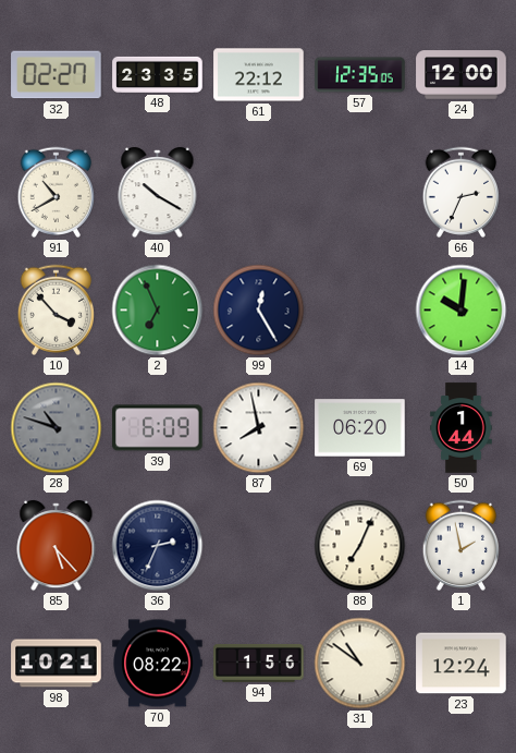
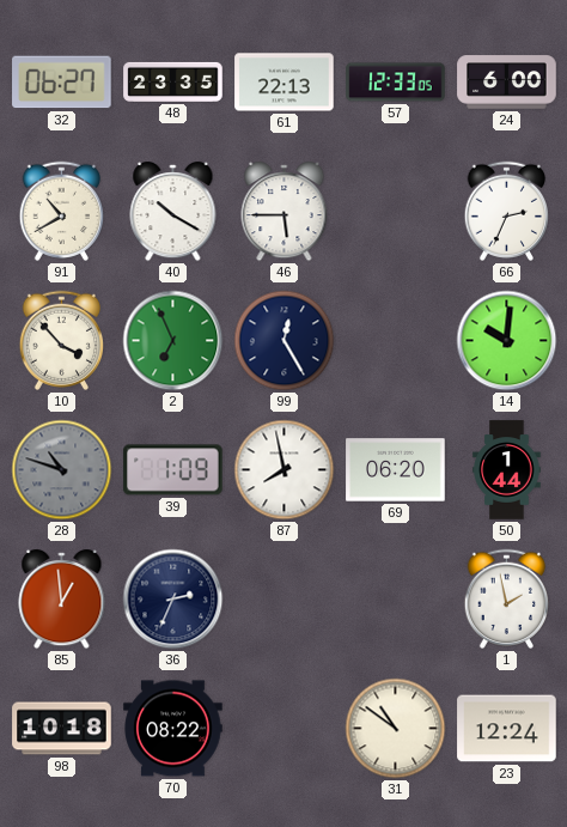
32: 02:27 -> 06:27 (62, 83)
61: 22:12 -> 22:13 (285, 83)
57: 12:35 -> 12:33 (396, 83)
24: 12:00 -> 6:00 (507, 83)
46: none -> 5:45 (285, 213)
39: 6:09 -> 1:09 (173, 470)
85: 5:23 -> 12:59 (62, 601)
88: 7:04 -> none (360, 546)
98: 10:21 -> 10:18 (62, 729)
94: 1:56 -> none (259, 663)
